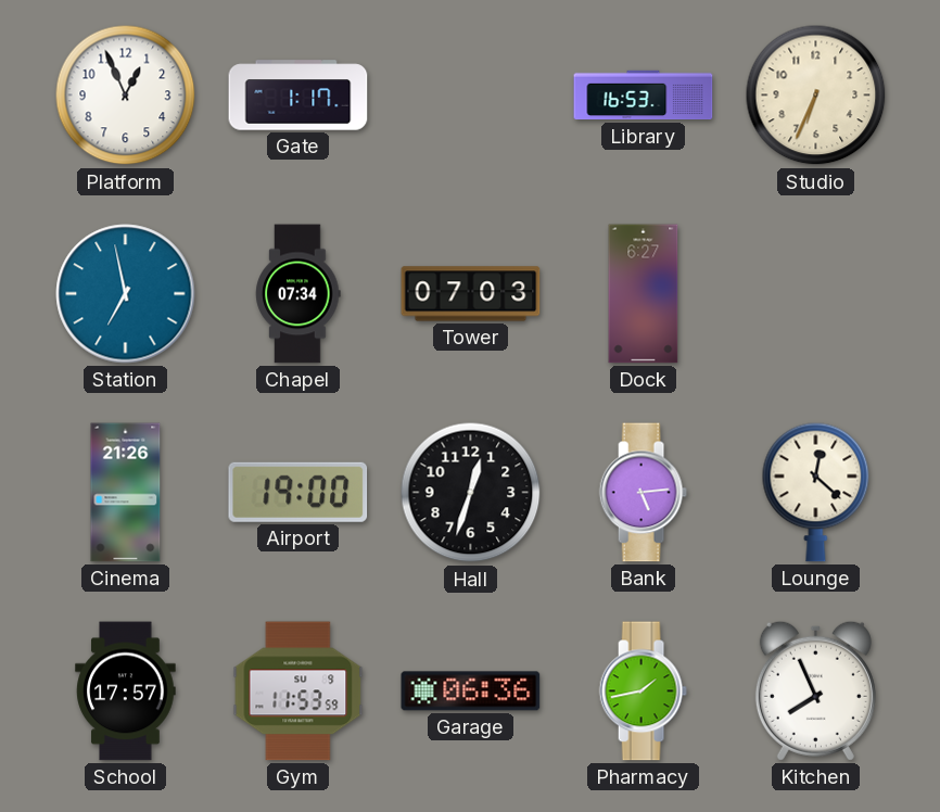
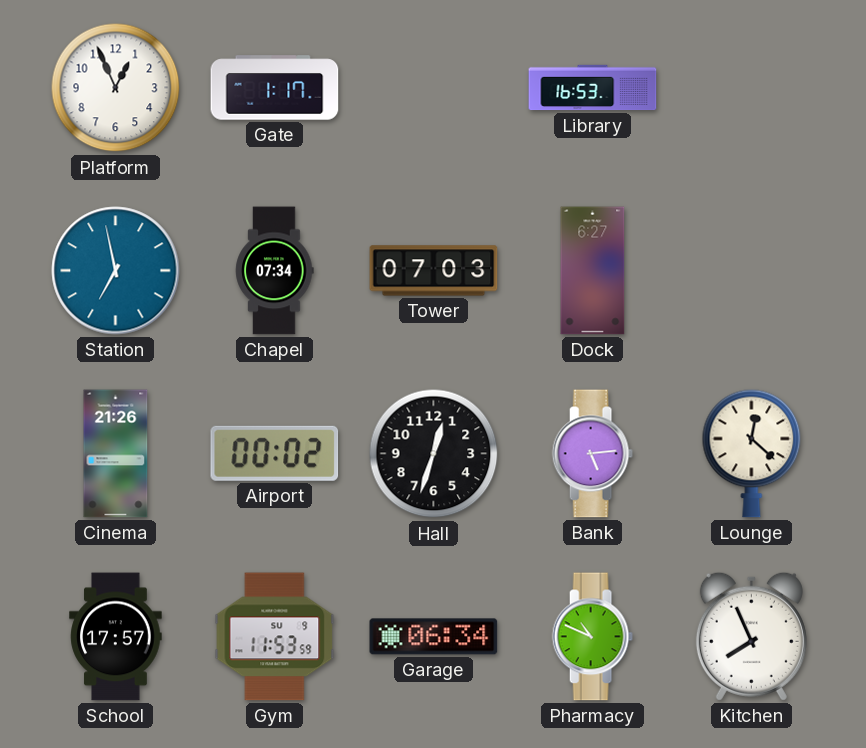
Studio: 6:34 -> none (816, 96)
Airport: 19:00 -> 00:02 (275, 453)
Garage: 06:36 -> 06:34 (434, 637)
Pharmacy: 1:43 -> 10:49 (592, 637)
